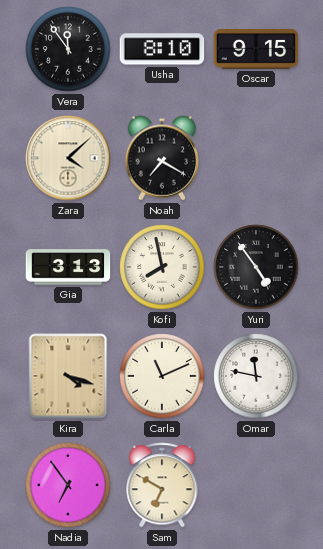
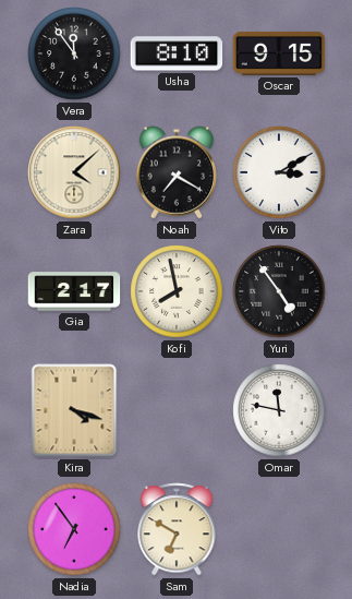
Vito: none -> 3:10 (279, 172)
Gia: 3:13 -> 2:17 (74, 291)
Carla: 11:11 -> none (162, 376)
